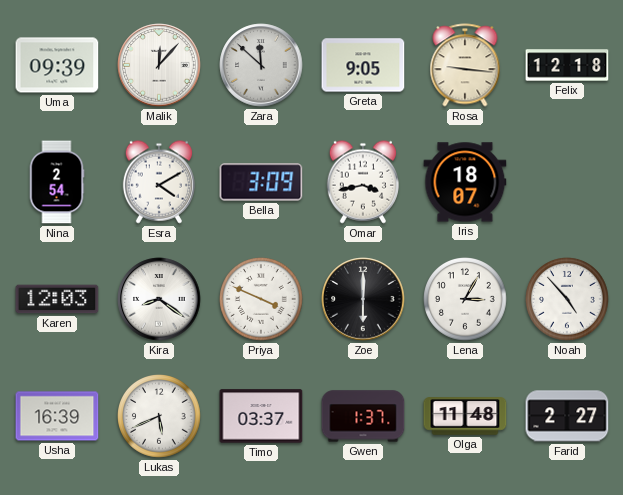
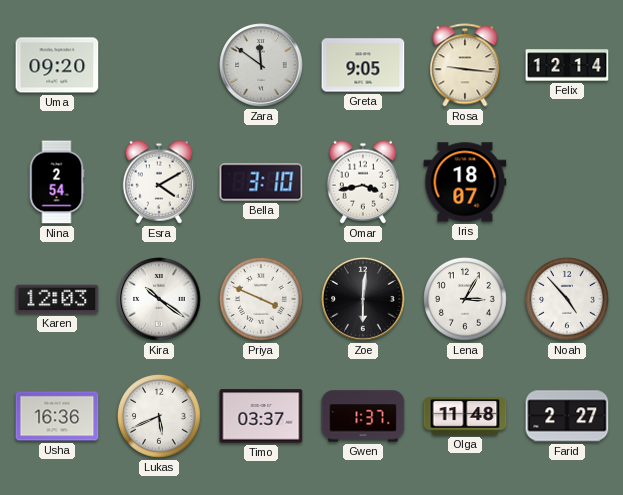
Uma: 09:39 -> 09:20 (57, 65)
Malik: 12:07 -> none (159, 65)
Zara: 11:52 -> 11:51 (261, 65)
Felix: 12:18 -> 12:14 (567, 65)
Bella: 3:09 -> 3:10 (261, 182)
Kira: 8:21 -> 10:21 (159, 299)
Zoe: 6:00 -> 6:01 (363, 299)
Usha: 16:39 -> 16:36 (57, 416)
